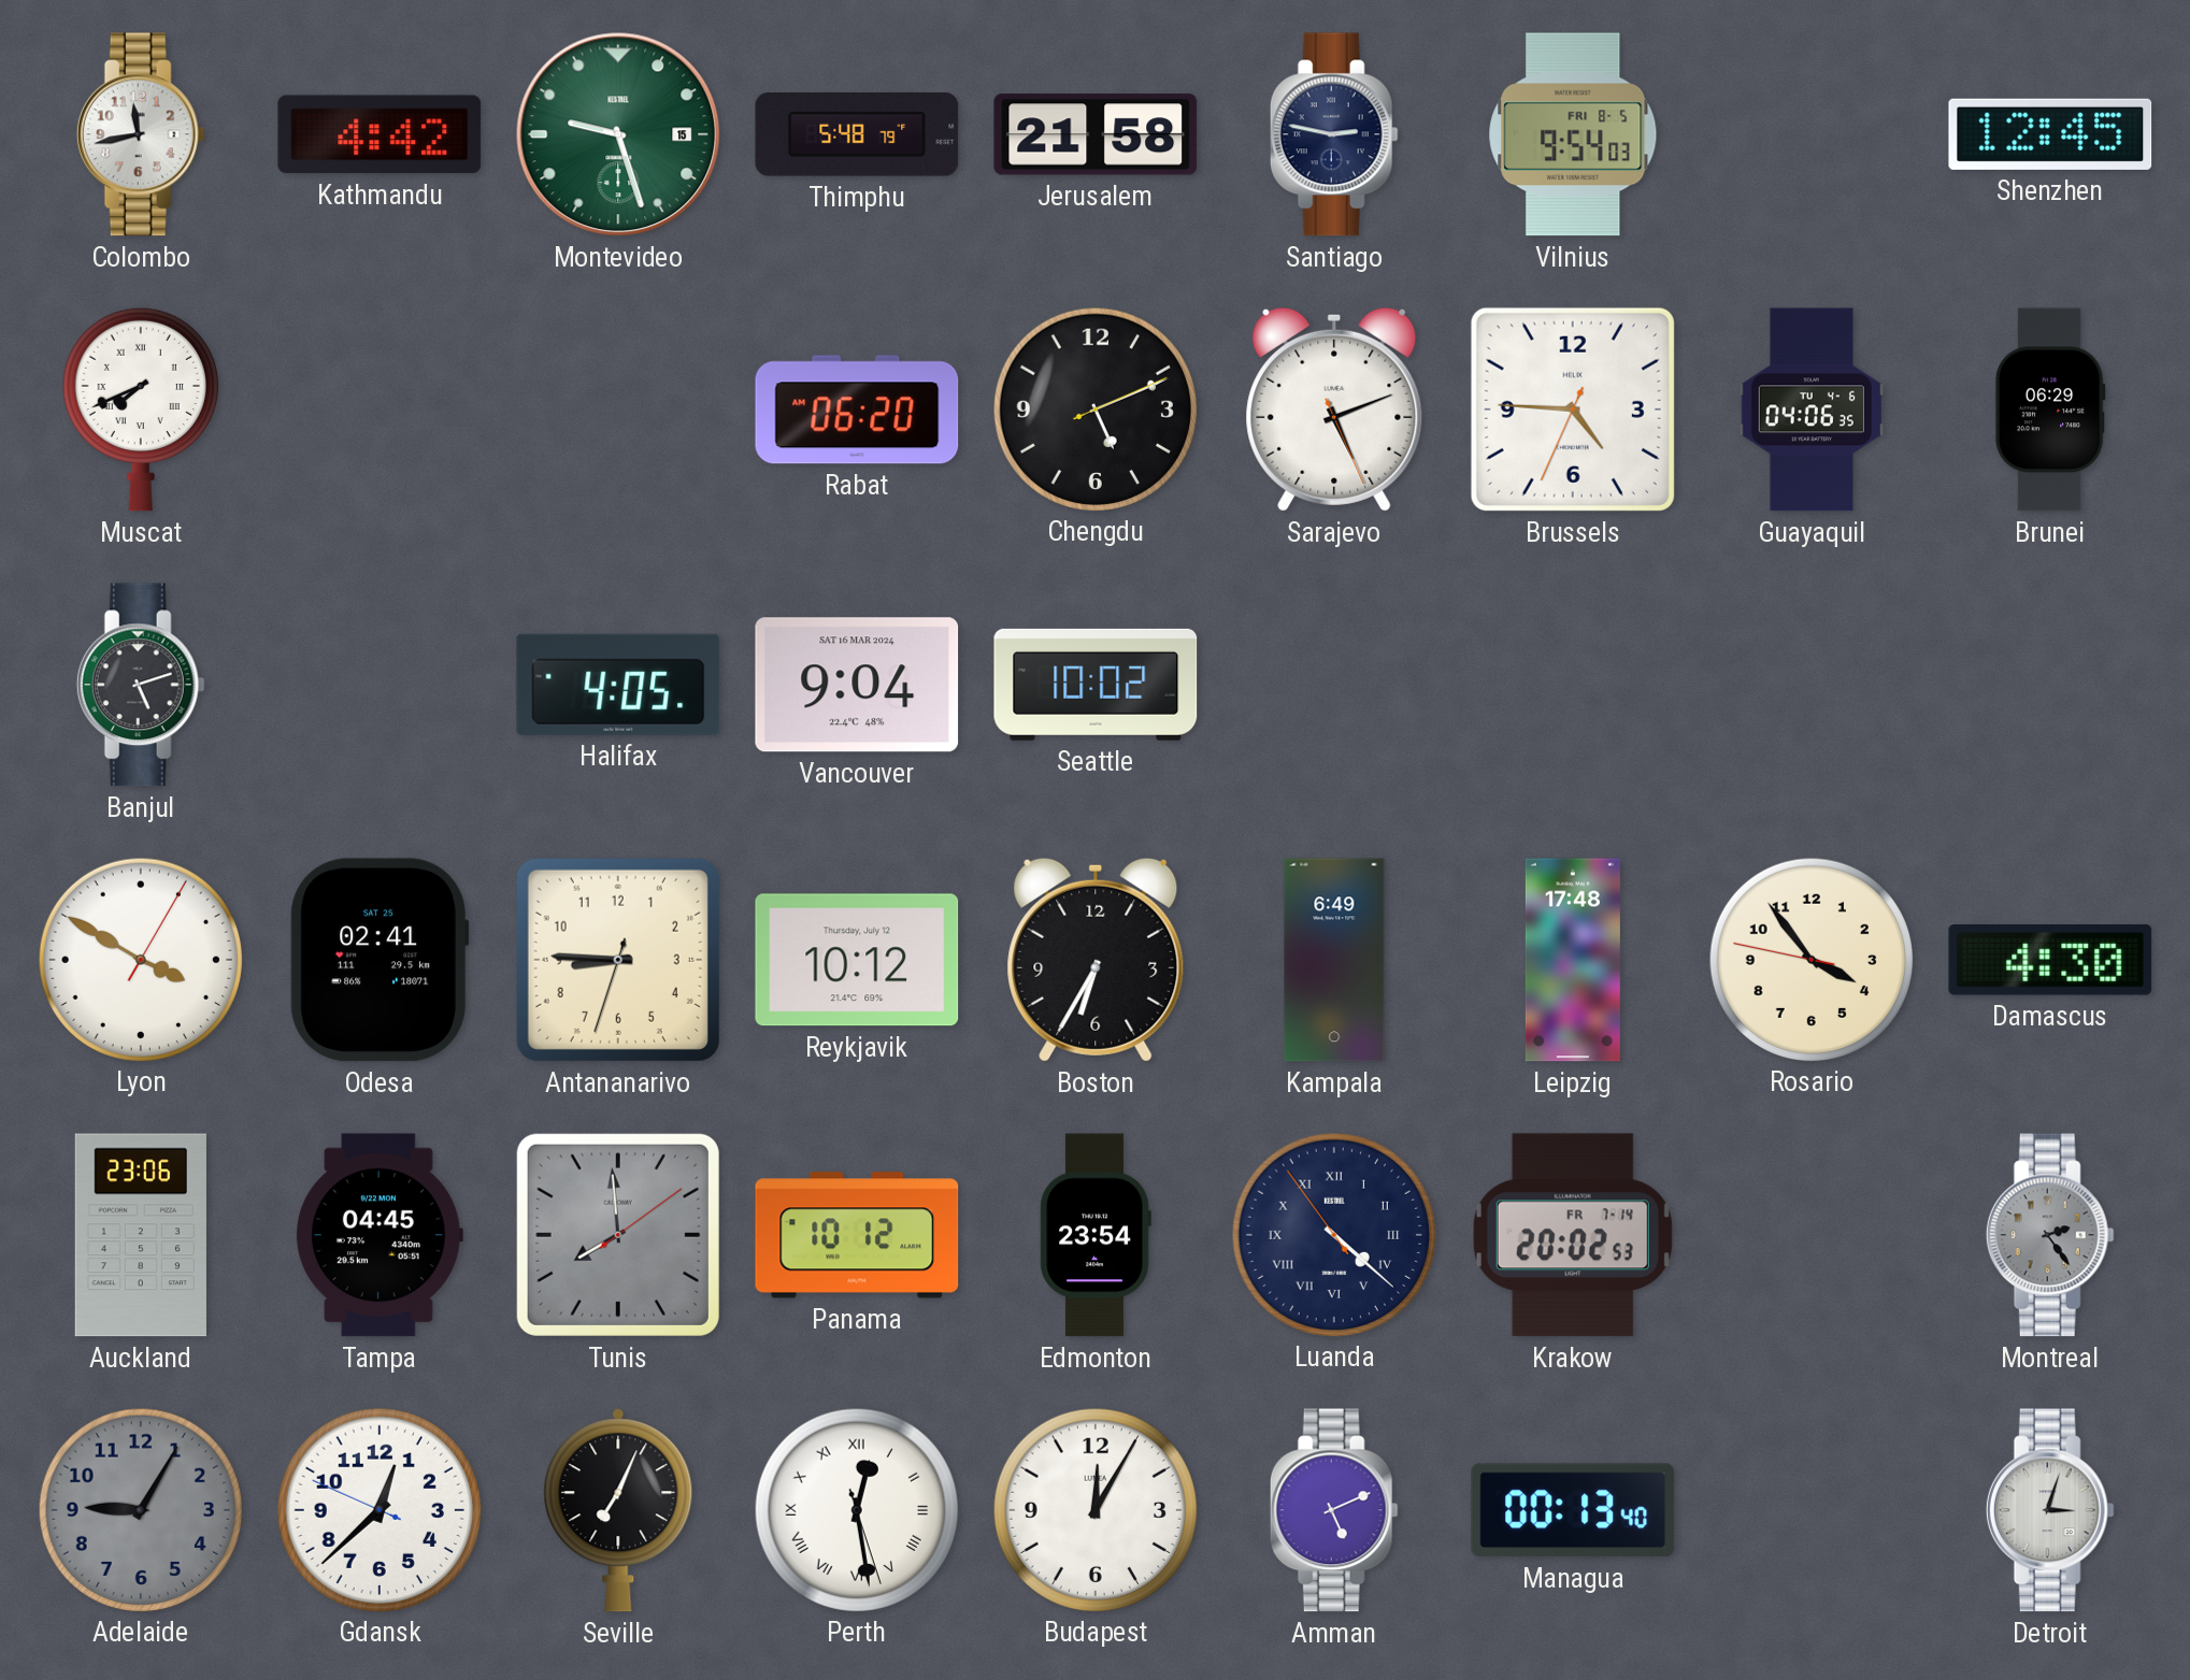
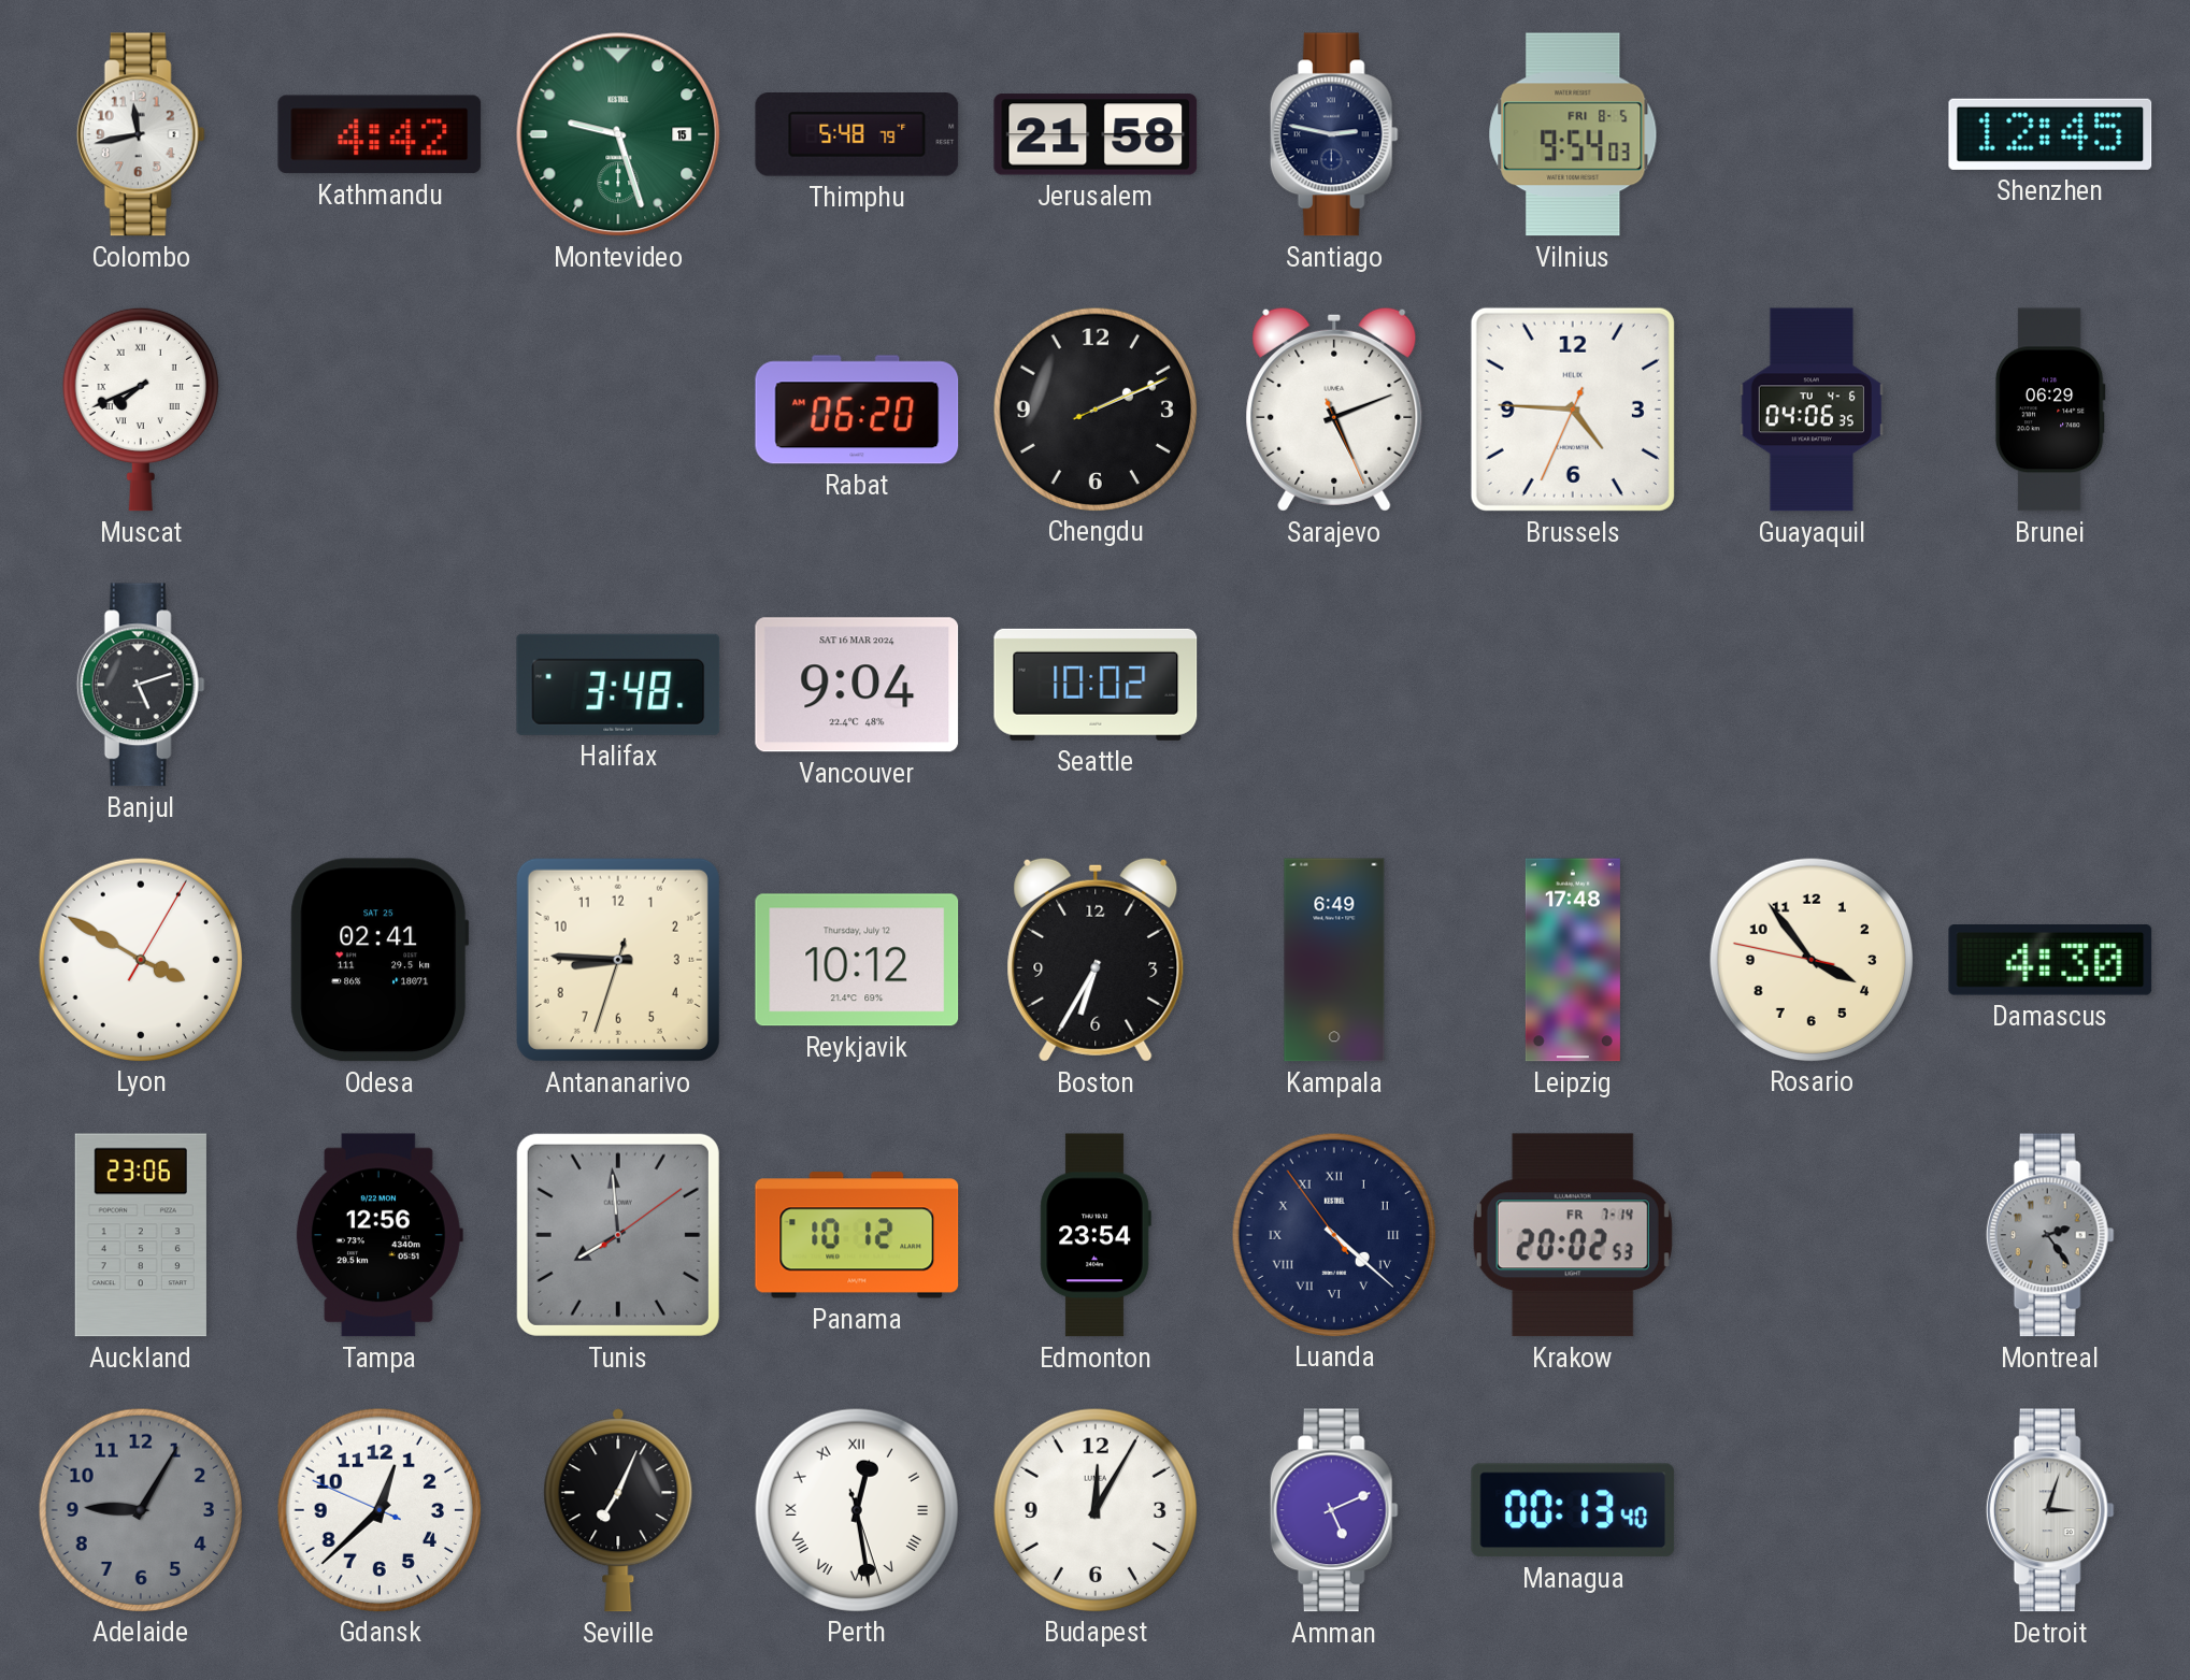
Chengdu: 5:11 -> 2:11 (1094, 408)
Halifax: 4:05 -> 3:48 (618, 685)
Tampa: 04:45 -> 12:56 (378, 1235)
